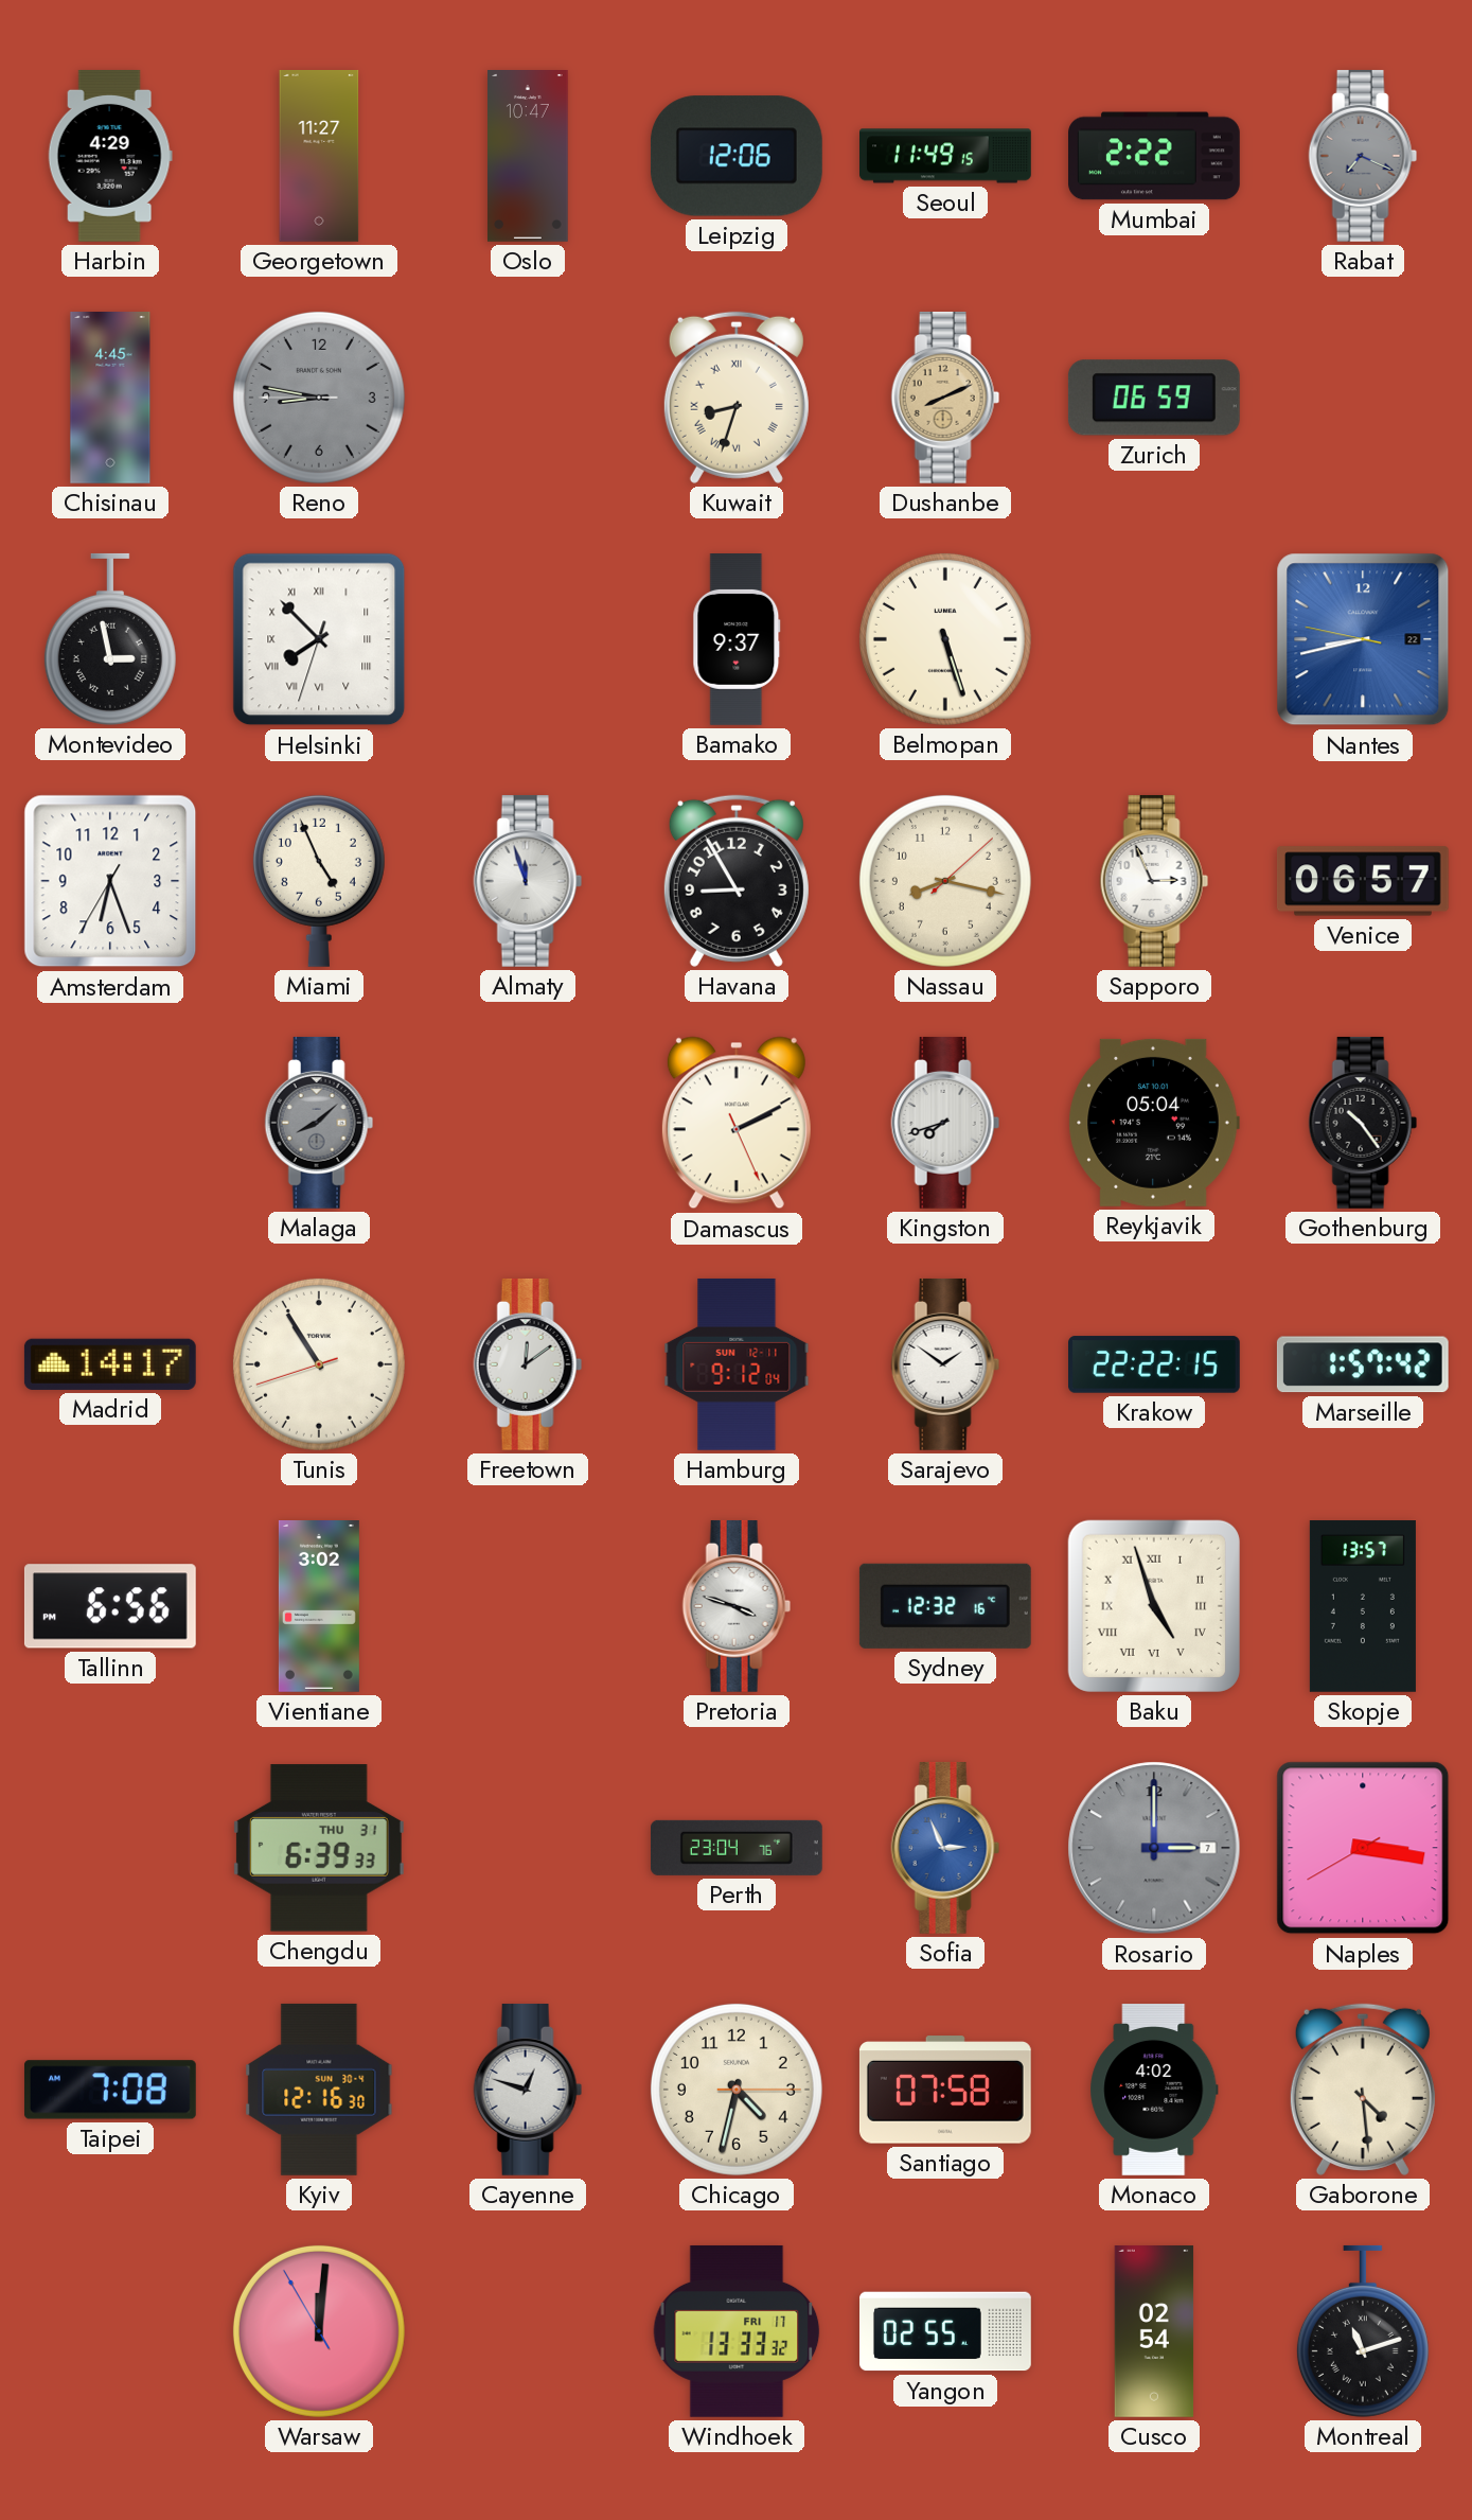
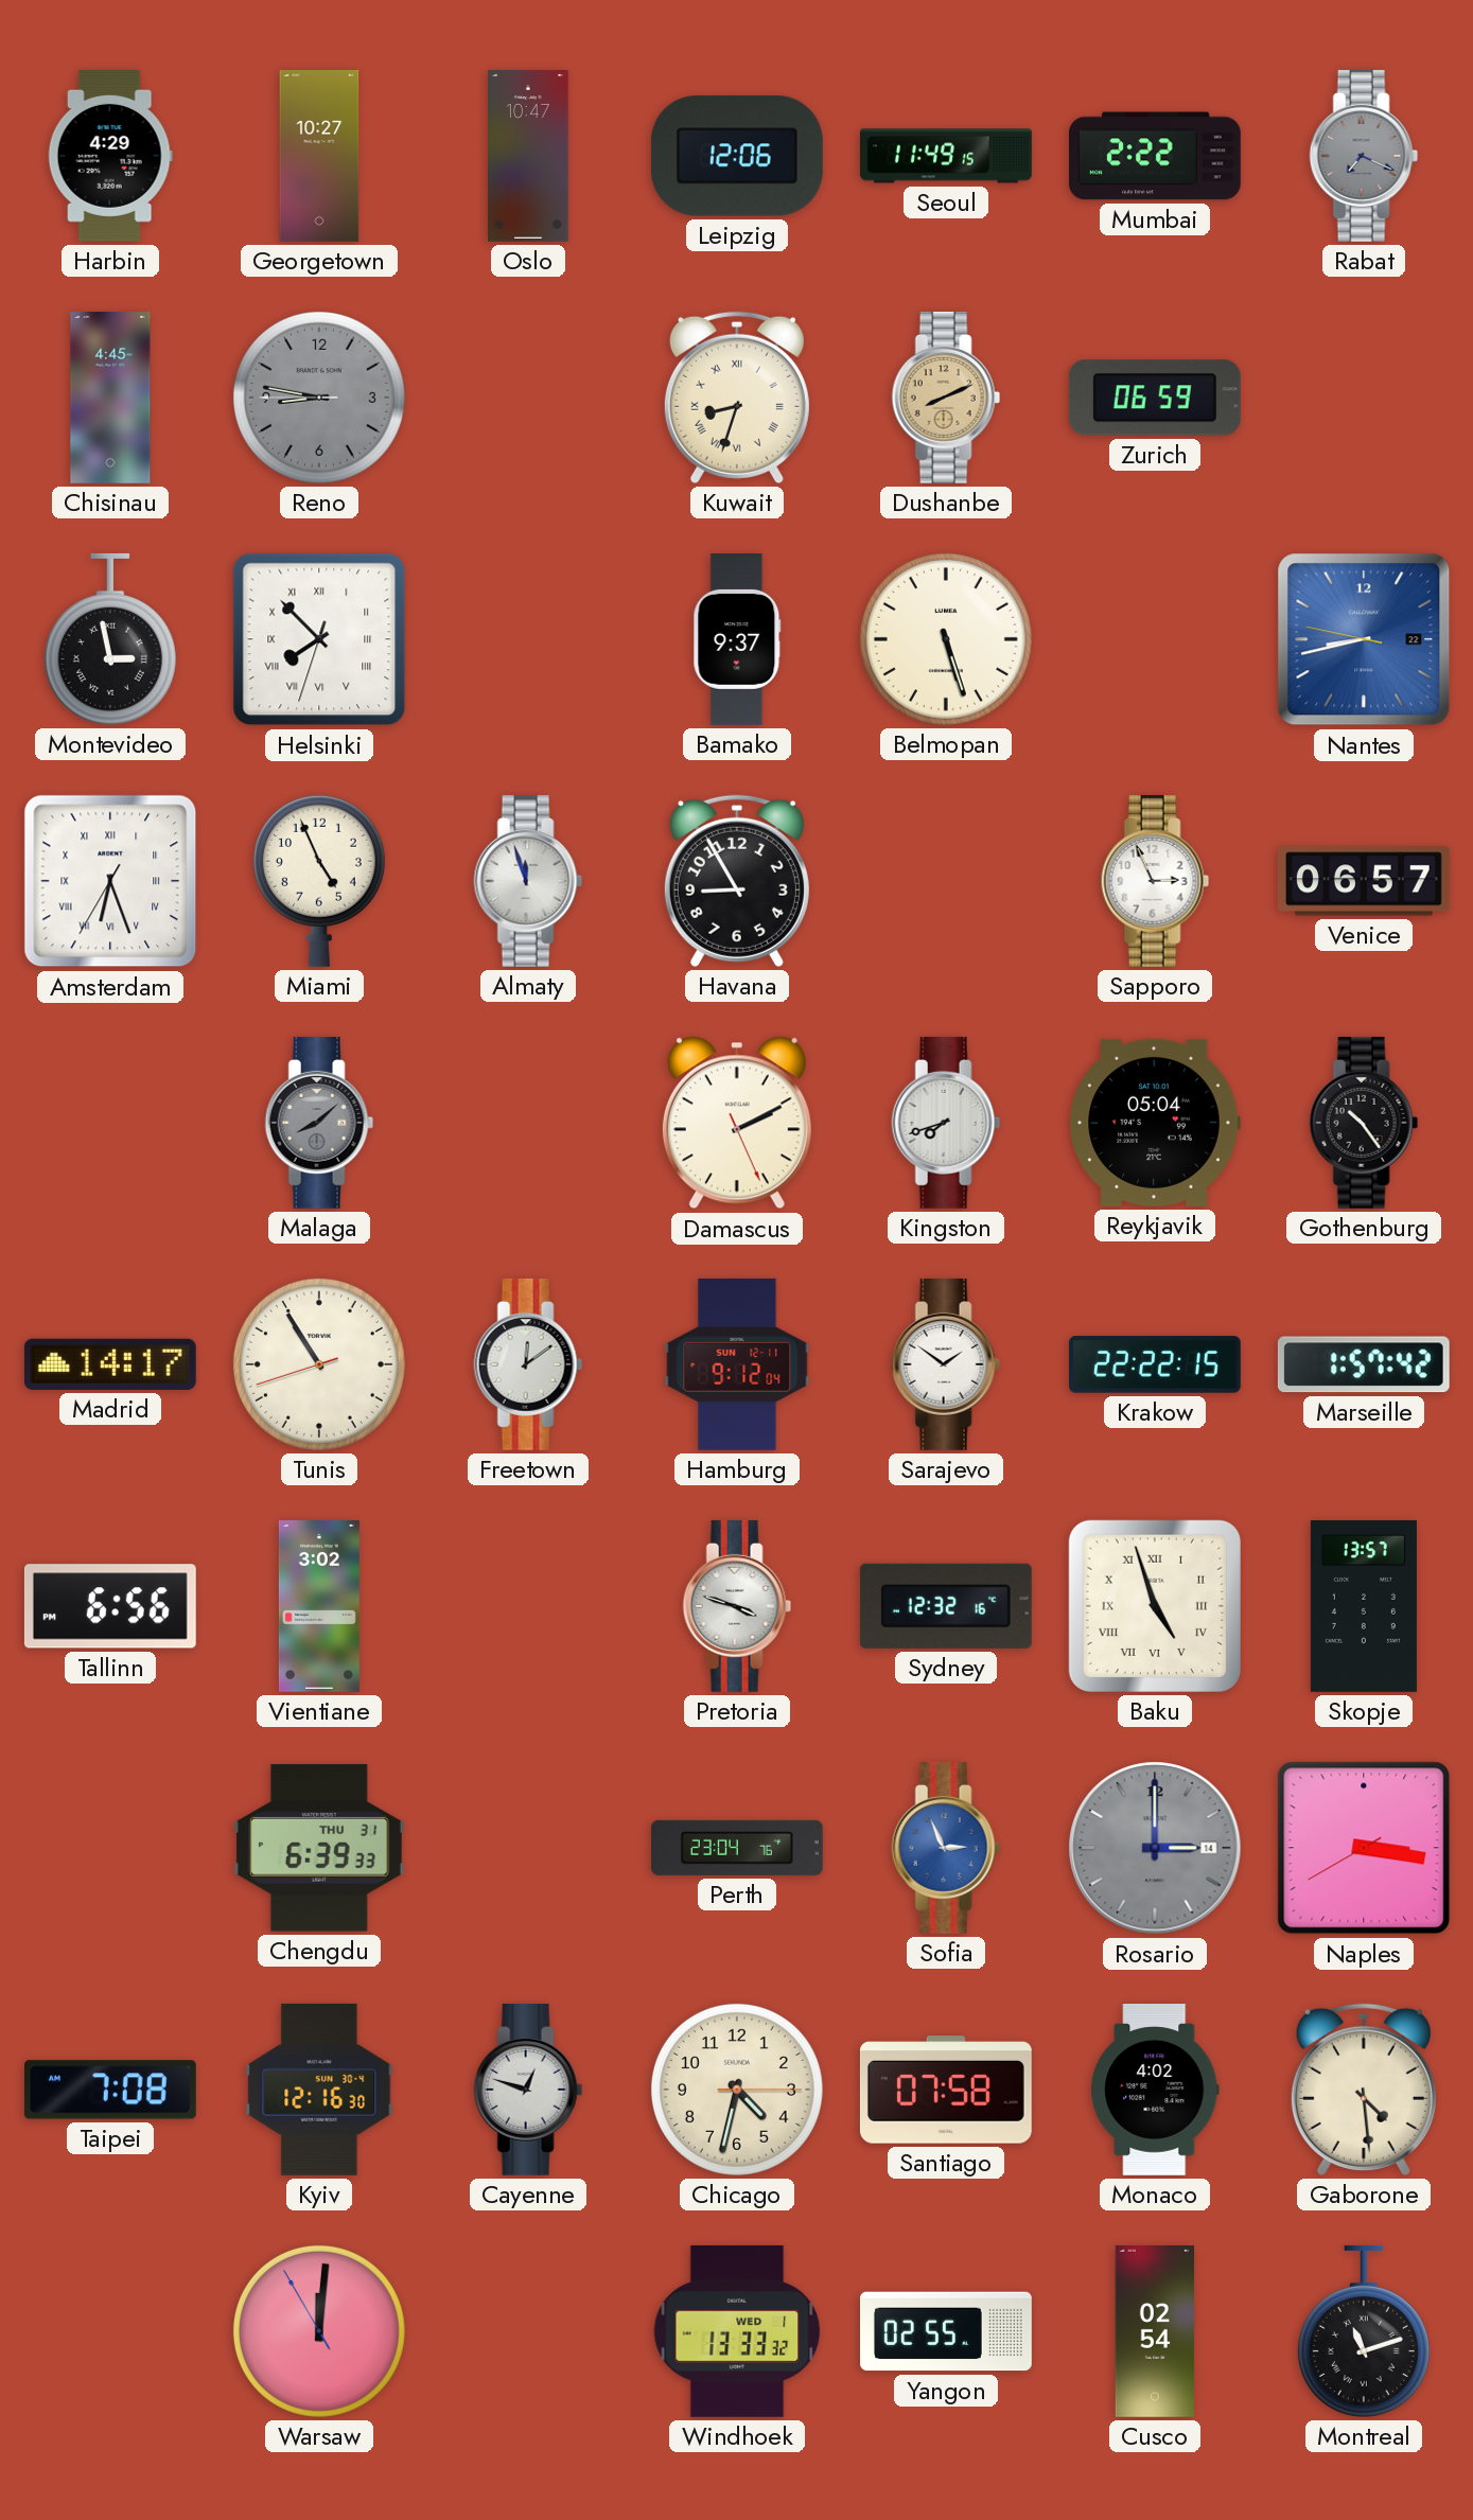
Georgetown: 11:27 -> 10:27 (319, 157)
Amsterdam numerals: Arabic -> Roman (110, 881)
Nassau: 8:17 -> none (945, 881)
Rosario date: 7 -> 14 (1155, 1848)
Windhoek date: FRI 17 -> WED 1 (737, 2331)
